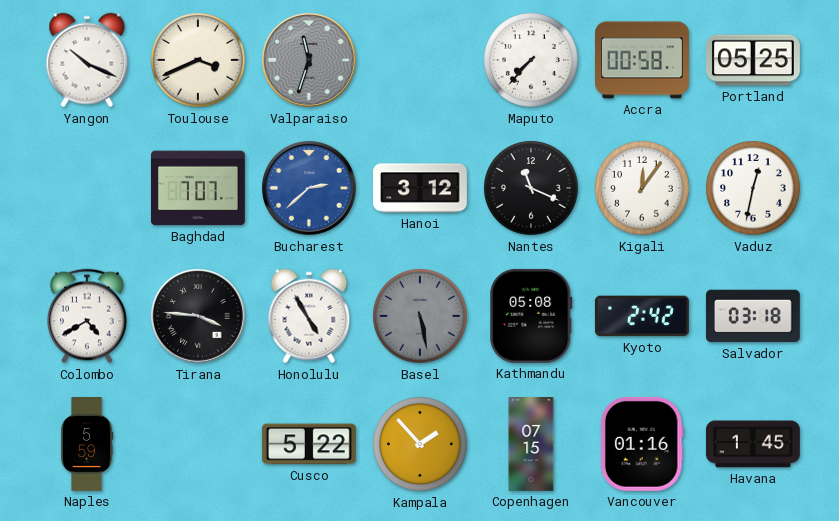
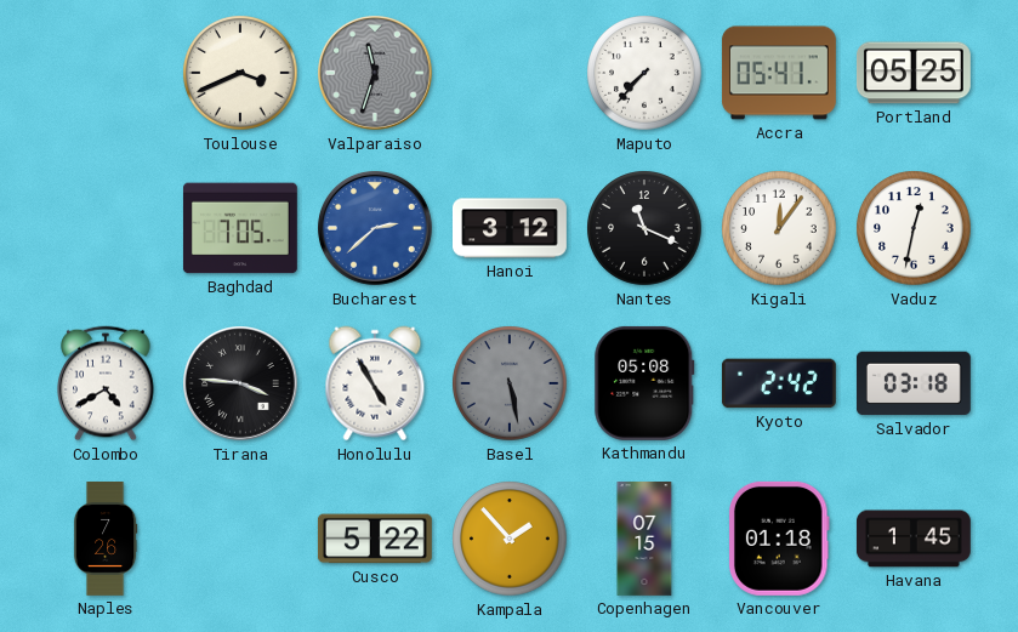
Yangon: 10:19 -> none (87, 60)
Accra: 00:58 -> 05:41 (779, 73)
Baghdad: 7:07 -> 7:05 (240, 228)
Naples: 5:59 -> 7:26 (106, 540)
Vancouver: 01:16 -> 01:18 (779, 539)
